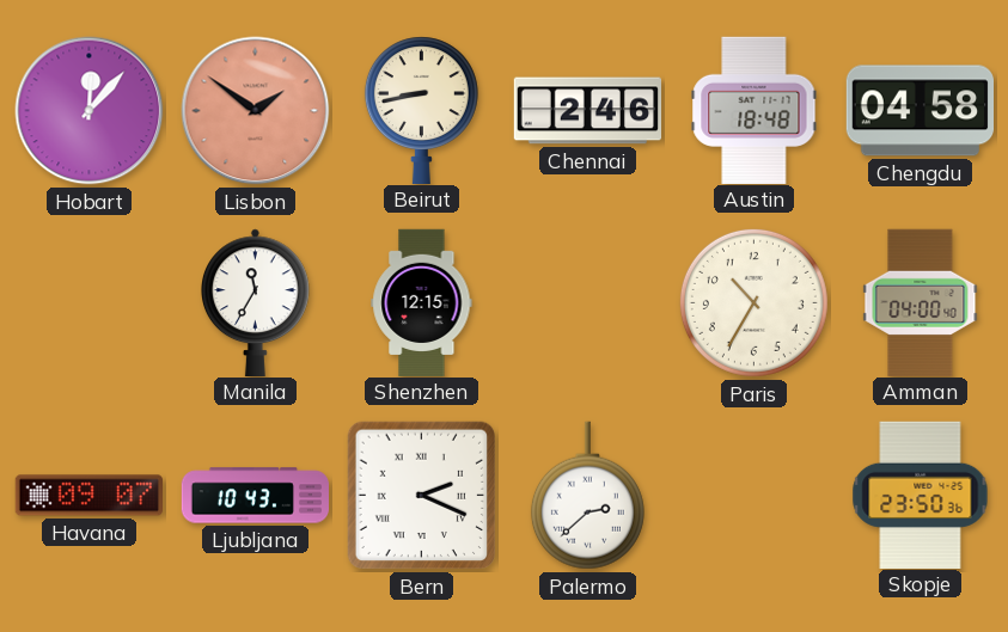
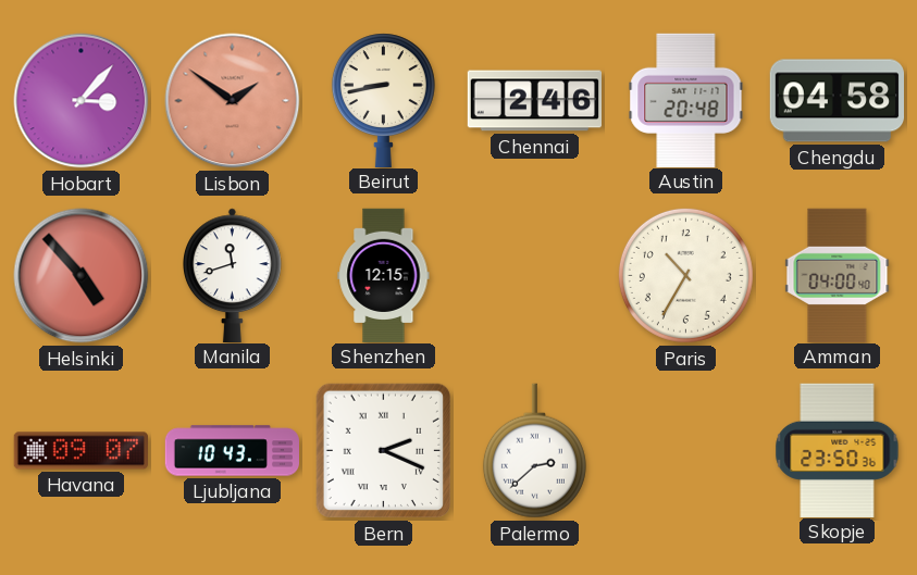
Hobart: 12:07 -> 3:07 (82, 101)
Austin: 18:48 -> 20:48 (686, 100)
Helsinki: none -> 4:53 (82, 276)
Manila: 11:35 -> 11:42 (233, 275)
